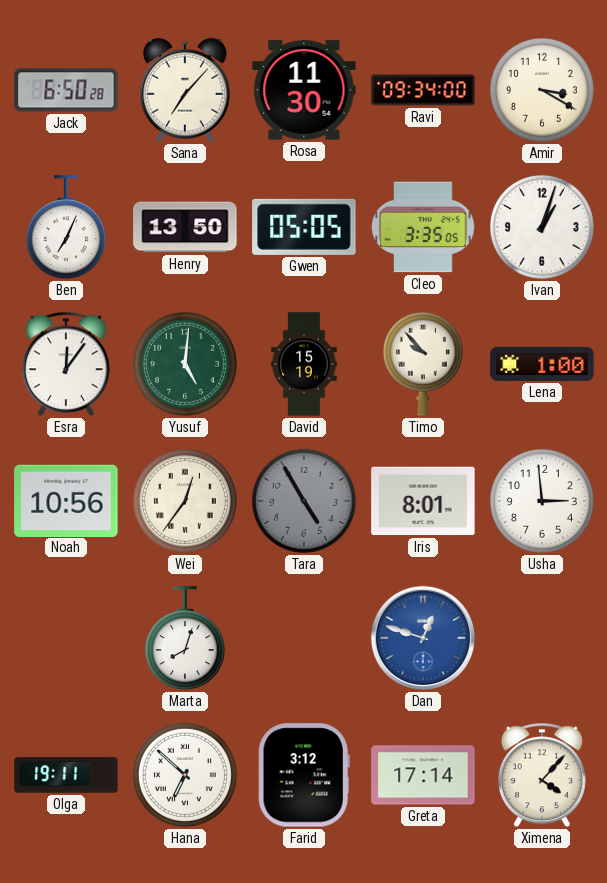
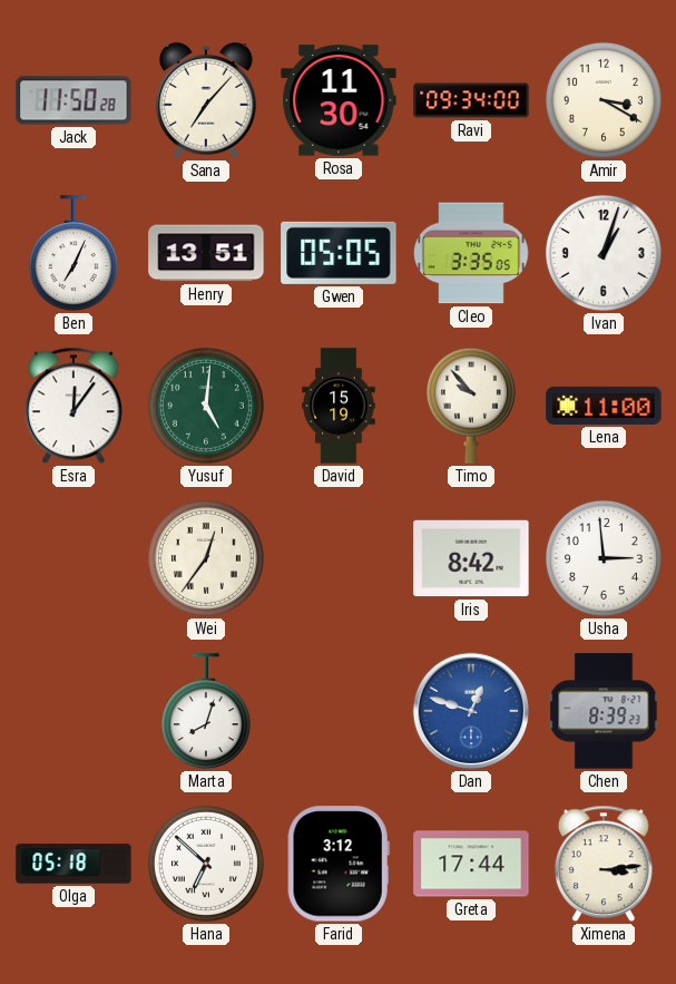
Jack: 6:50 -> 11:50 (74, 100)
Henry: 13:50 -> 13:51 (206, 253)
Lena: 1:00 -> 11:00 (604, 406)
Noah: 10:56 -> none (66, 500)
Tara: 4:55 -> none (304, 501)
Iris: 8:01 -> 8:42 (471, 558)
Chen: none -> 8:39 (604, 711)
Olga: 19:11 -> 05:18 (74, 864)
Greta: 17:14 -> 17:44 (471, 864)
Ximena: 4:07 -> 3:14 (604, 864)
